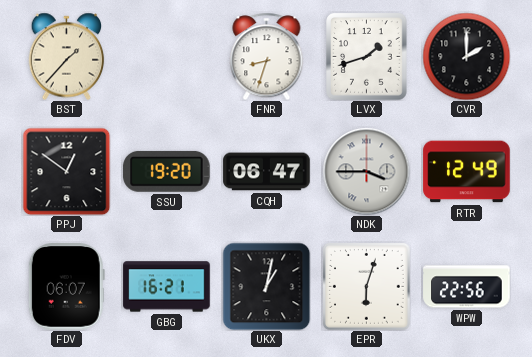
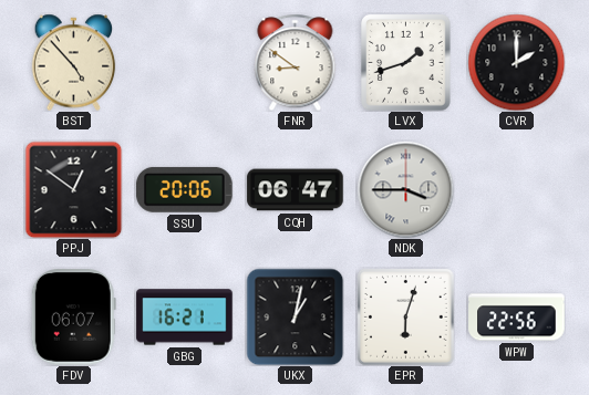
BST: 1:37 -> 4:53 (74, 62)
FNR: 8:33 -> 8:51 (296, 62)
SSU: 19:20 -> 20:06 (185, 189)
RTR: 12:49 -> none (467, 172)
